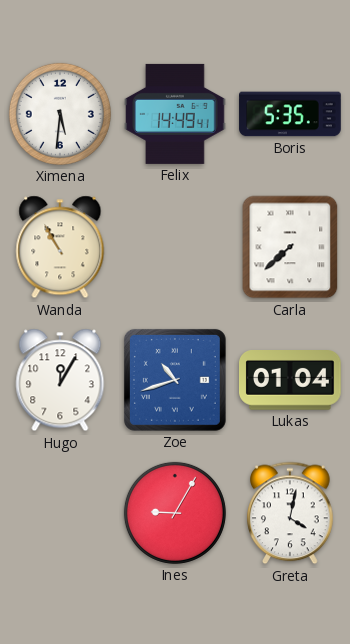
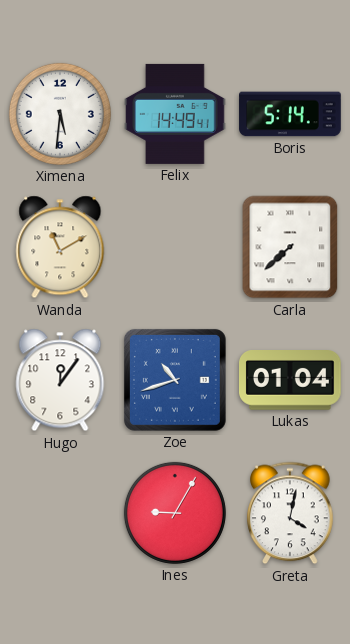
Boris: 5:35 -> 5:14 (290, 114)
Wanda: 10:55 -> 11:10 (60, 247)
Hugo: 12:05 -> 12:06 (60, 380)
